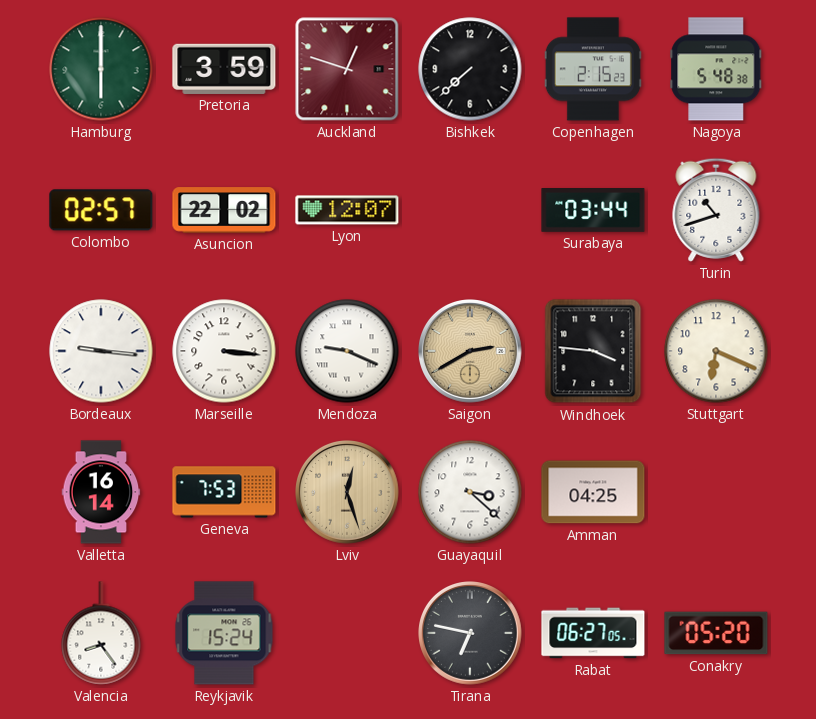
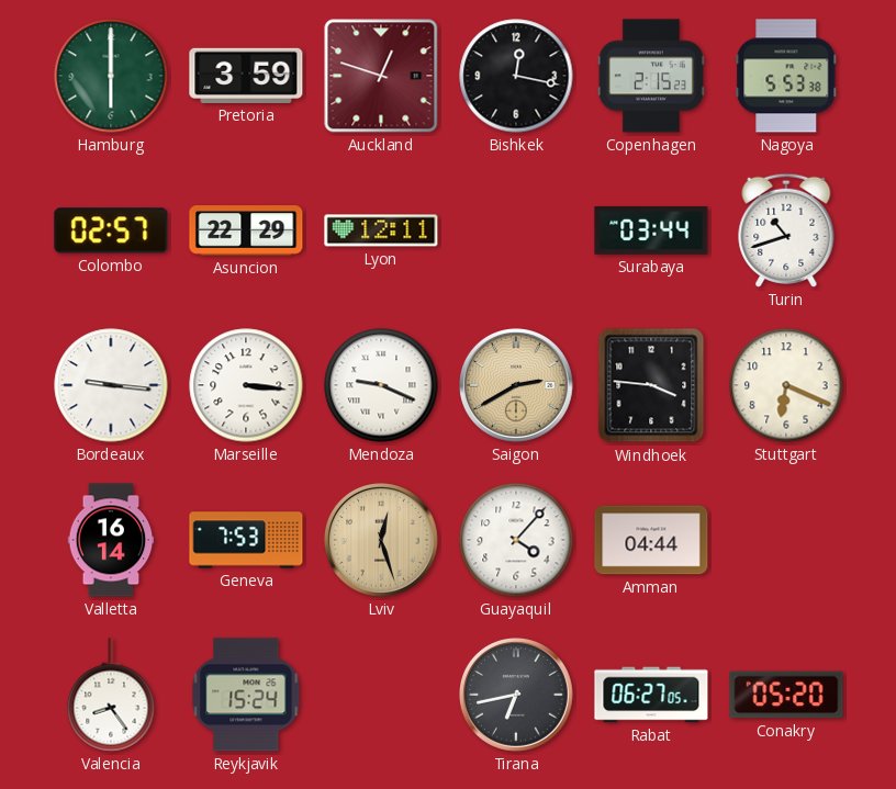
Bishkek: 7:38 -> 12:17 (516, 76)
Nagoya: 5:48 -> 5:53 (786, 76)
Asuncion: 22:02 -> 22:29 (246, 230)
Lyon: 12:07 -> 12:11 (381, 230)
Guayaquil: 3:22 -> 4:07 (516, 540)
Amman: 04:25 -> 04:44 (651, 540)
Tirana: 6:47 -> 6:43 (517, 696)
